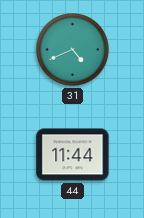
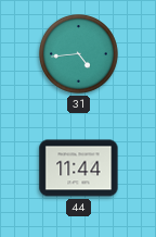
31: 4:41 -> 4:44 (79, 54)
